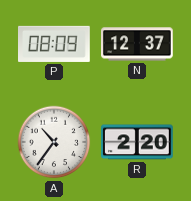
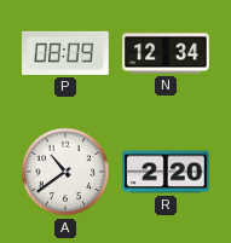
N: 12:37 -> 12:34 (167, 53)
A: 10:36 -> 10:39 (65, 172)
